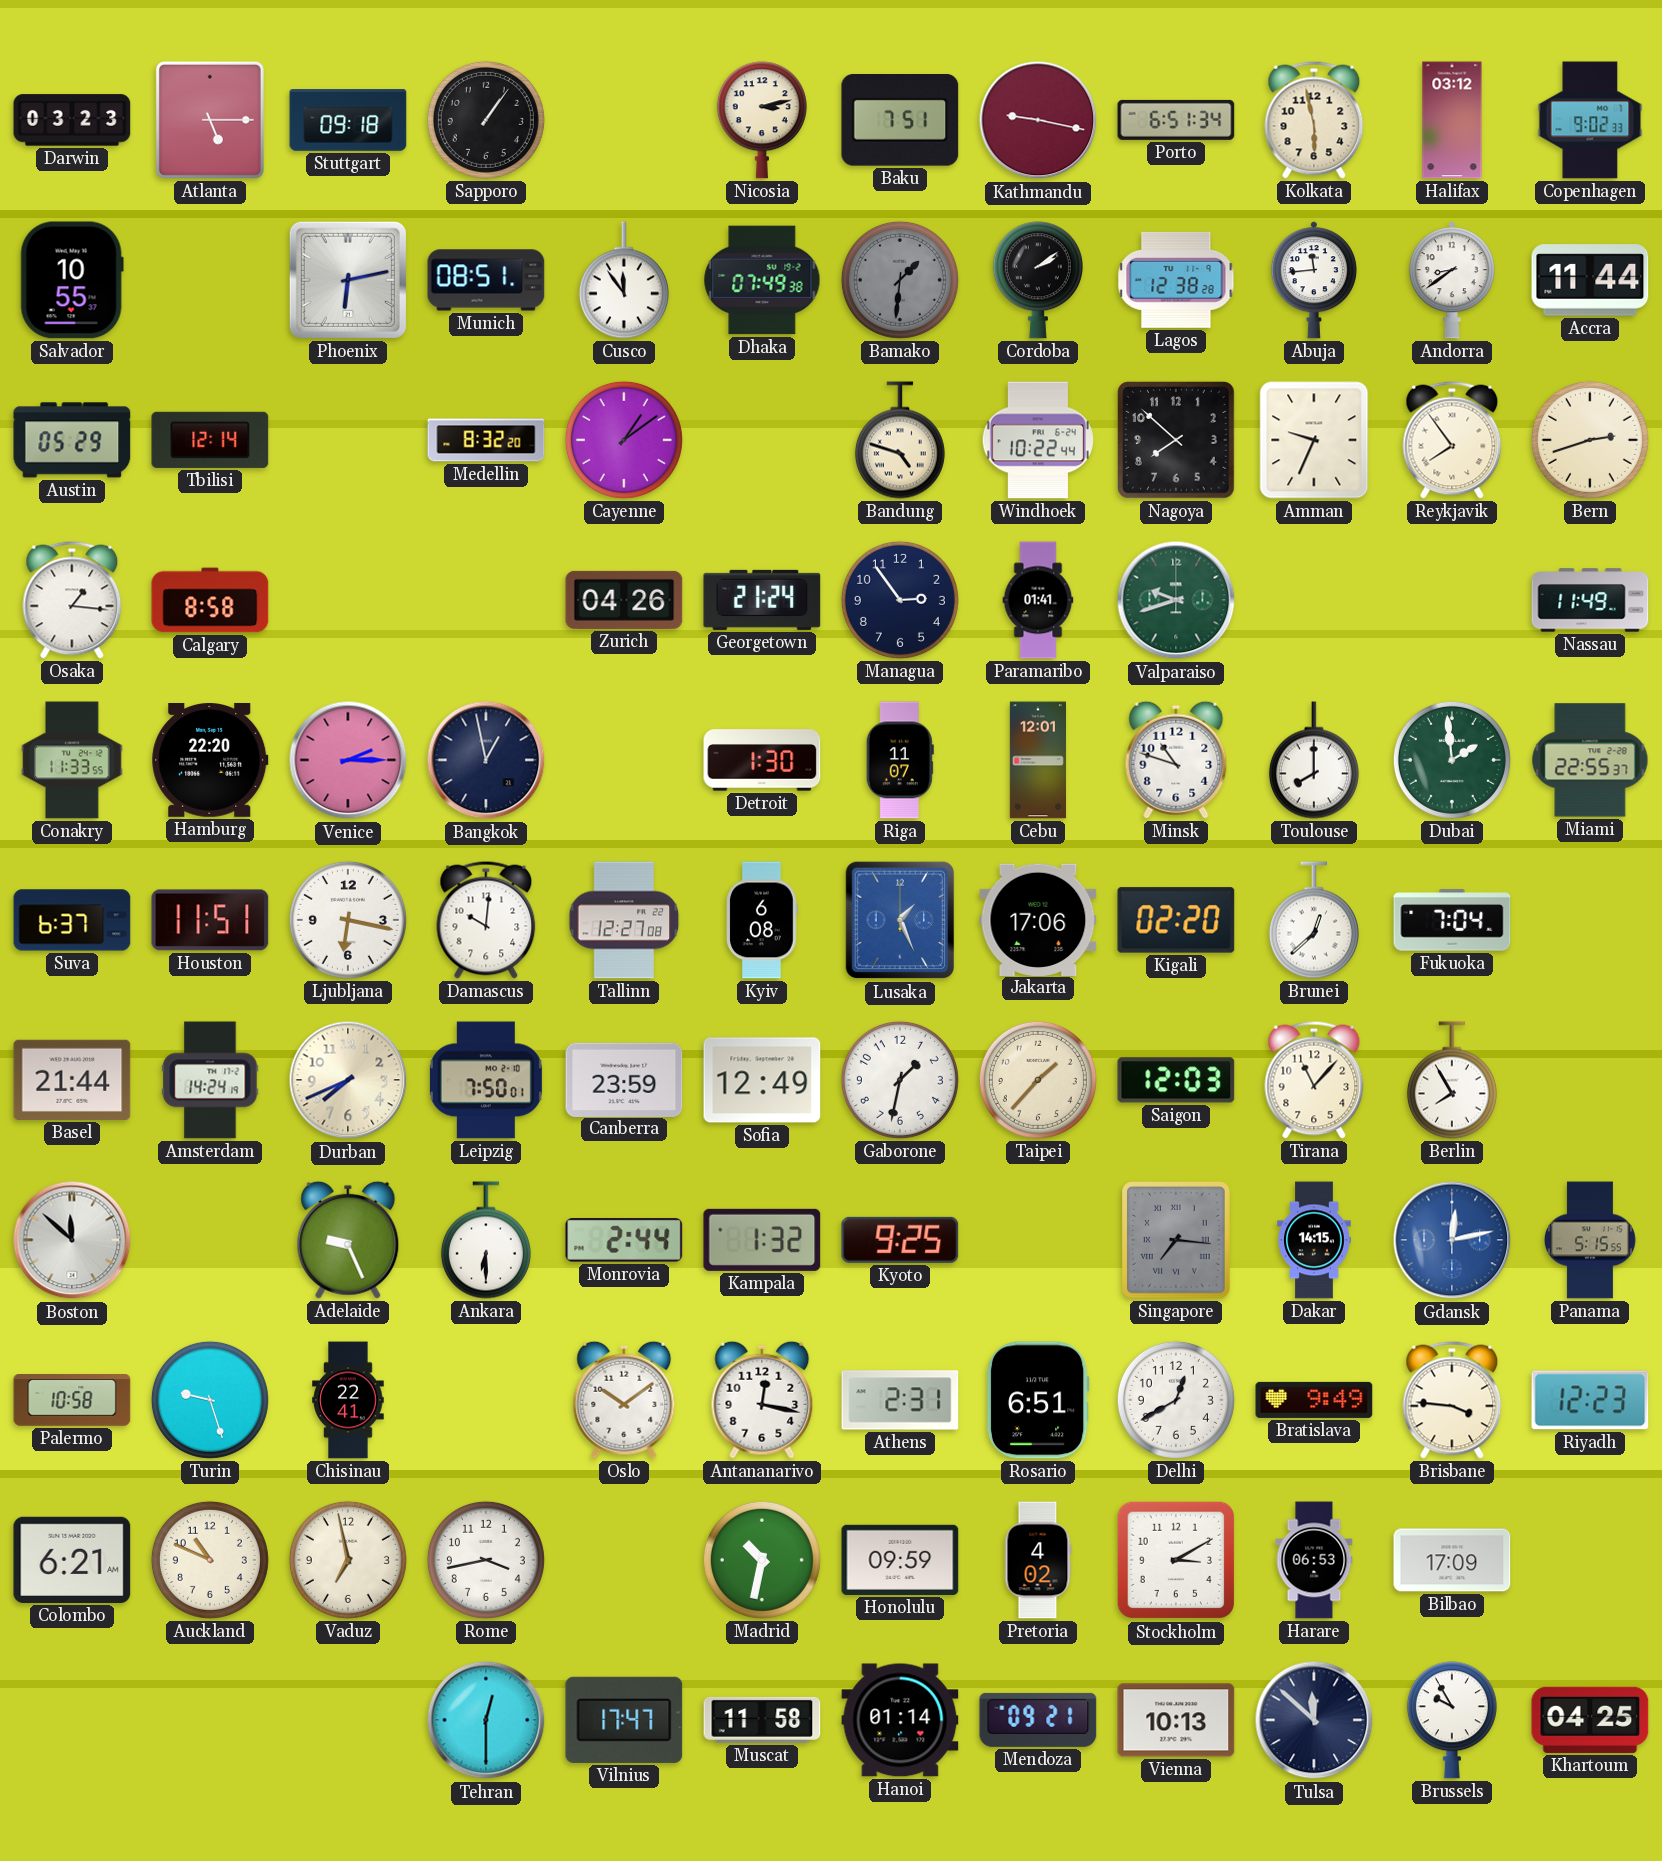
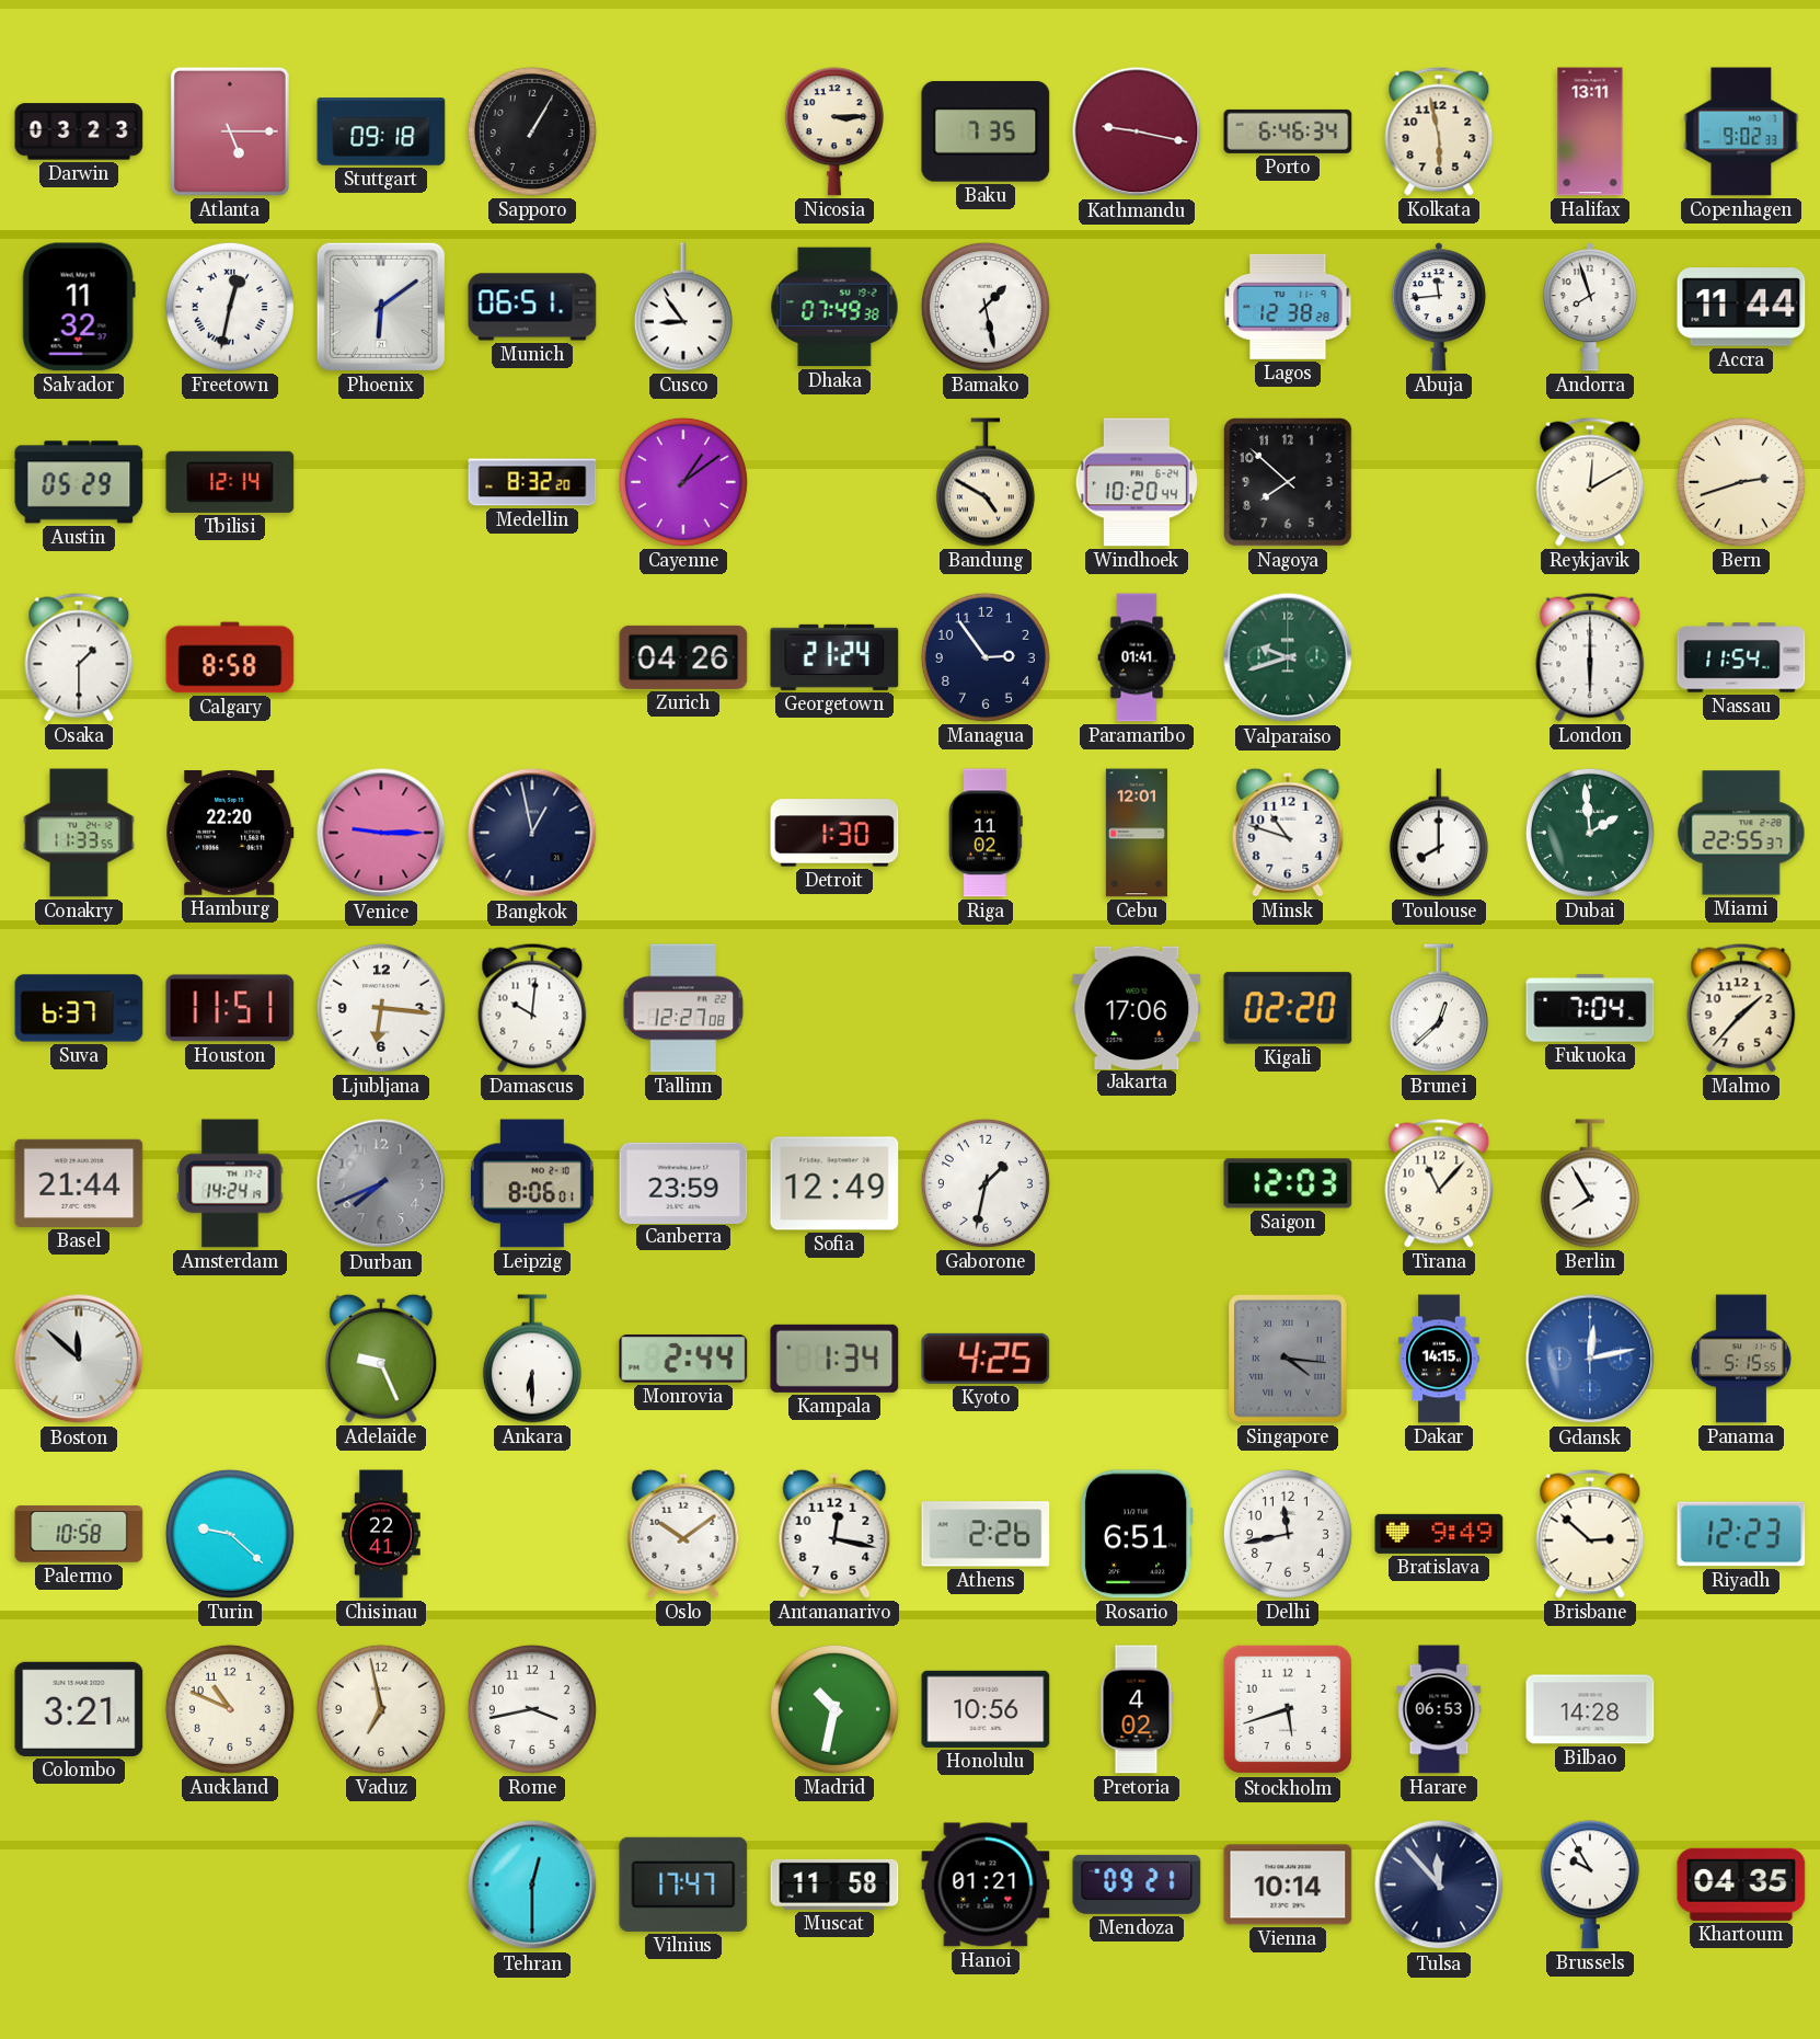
Sapporo: 1:06 -> 1:05 (532, 131)
Nicosia: 3:13 -> 3:15 (834, 131)
Baku: 7:51 -> 7:35 (986, 131)
Porto: 6:51 -> 6:46 (1288, 131)
Halifax: 03:12 -> 13:11 (1590, 131)
Salvador: 10:55 -> 11:32 (79, 307)
Freetown: none -> 12:32 (230, 307)
Phoenix: 6:13 -> 6:09 (381, 307)
Munich: 08:51 -> 06:51 (532, 307)
Cusco: 11:54 -> 8:54 (683, 307)
Bamako: 1:31 -> 1:28 (986, 307)
Bamako dial: grey -> white (986, 307)
Cordoba: 2:09 -> none (1038, 280)
Andorra: 8:39 -> 7:57 (1590, 307)
Bandung: 4:48 -> 4:50 (986, 482)
Windhoek: 10:22 -> 10:20 (1137, 482)
Amman: 9:34 -> none (1314, 440)
Reykjavik: 7:54 -> 12:10 (1590, 482)
Osaka: 1:16 -> 1:30 (79, 657)
London: none -> 6:00 (1590, 657)
Nassau: 11:49 -> 11:54 (1741, 657)
Venice: 2:15 -> 9:15 (381, 833)
Riga: 11:07 -> 11:02 (986, 833)
Ljubljana: 6:17 -> 6:16 (381, 1008)
Kyiv: 6:08 -> none (762, 920)
Lusaka: 1:26 -> none (900, 920)
Malmo: none -> 1:37 (1741, 1008)
Durban dial: cream -> grey (381, 1183)
Leipzig: 7:50 -> 8:06 (532, 1183)
Taipei: 1:37 -> none (1038, 1080)
Kampala: 1:32 -> 1:34 (834, 1359)
Kyoto: 9:25 -> 4:25 (986, 1359)
Singapore: 7:16 -> 4:16 (1289, 1360)
Turin: 9:27 -> 9:22 (230, 1534)
Athens: 2:31 -> 2:26 (986, 1534)
Delhi: 12:40 -> 11:43 (1288, 1534)
Brisbane: 3:46 -> 2:52 (1590, 1534)
Colombo: 6:21 -> 3:21 (79, 1709)
Honolulu: 09:59 -> 10:56 (986, 1709)
Stockholm: 3:10 -> 5:42 (1288, 1709)
Bilbao: 17:09 -> 14:28 (1590, 1709)
Hanoi: 01:14 -> 01:21 (986, 1885)
Vienna: 10:13 -> 10:14 (1288, 1885)
Tulsa: 11:52 -> 11:53 (1439, 1885)
Khartoum: 04:25 -> 04:35 (1741, 1885)
